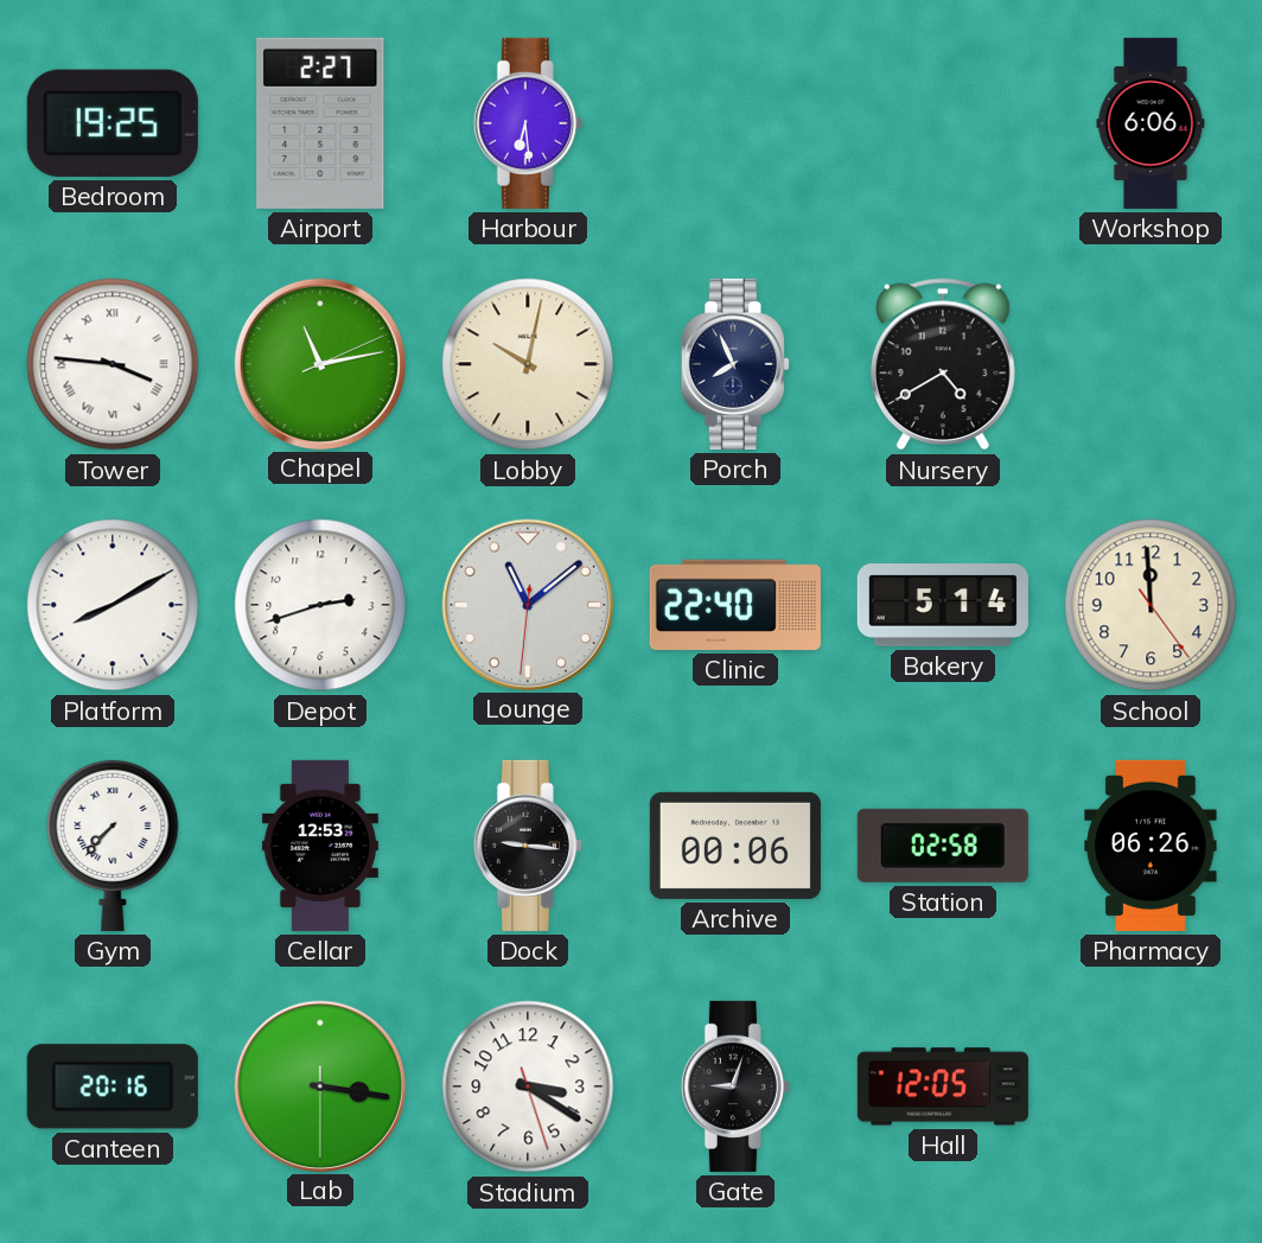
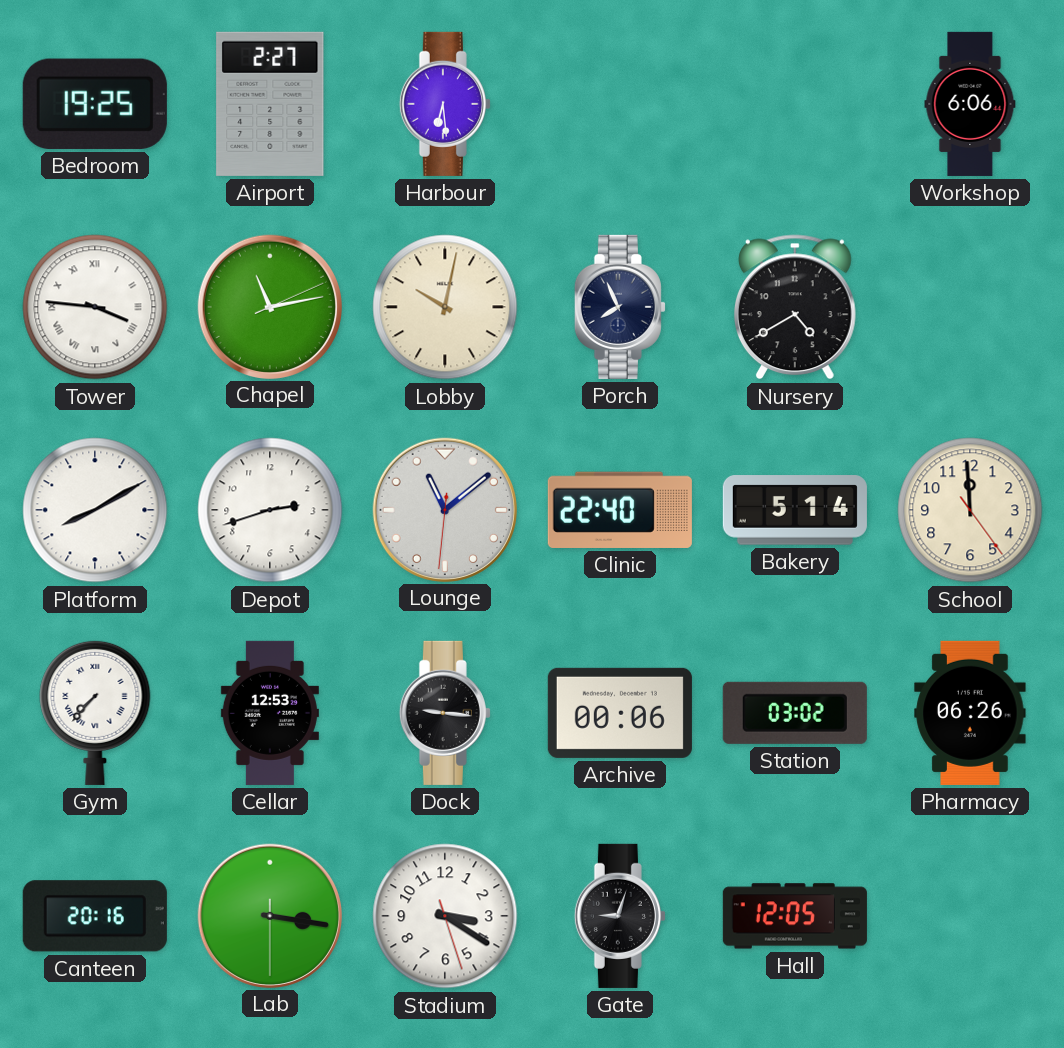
Station: 02:58 -> 03:02 (795, 713)
